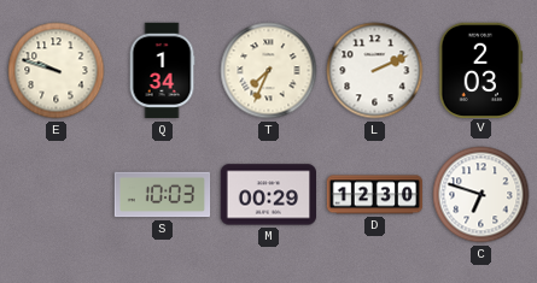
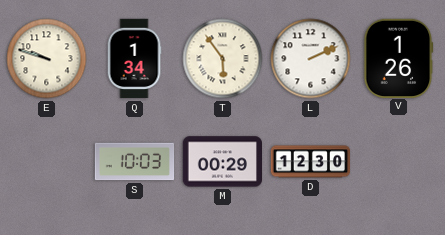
T: 7:34 -> 5:54 (223, 59)
V: 2:03 -> 1:26 (399, 58)
C: 6:48 -> none (481, 195)
